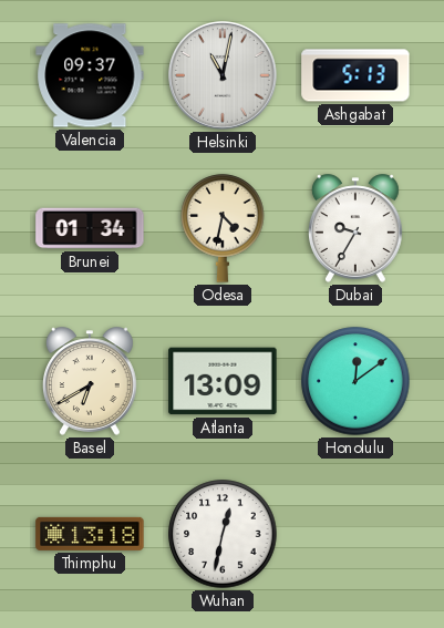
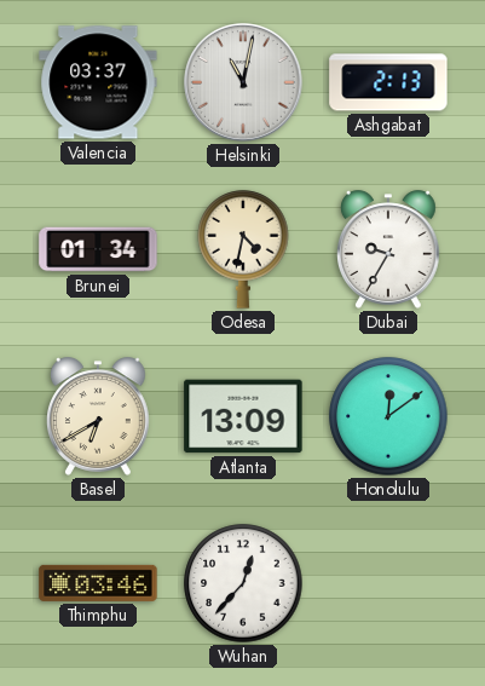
Valencia: 09:37 -> 03:37 (98, 82)
Ashgabat: 5:13 -> 2:13 (388, 82)
Thimphu: 13:18 -> 03:46 (98, 583)
Wuhan: 12:32 -> 12:37 (243, 583)
